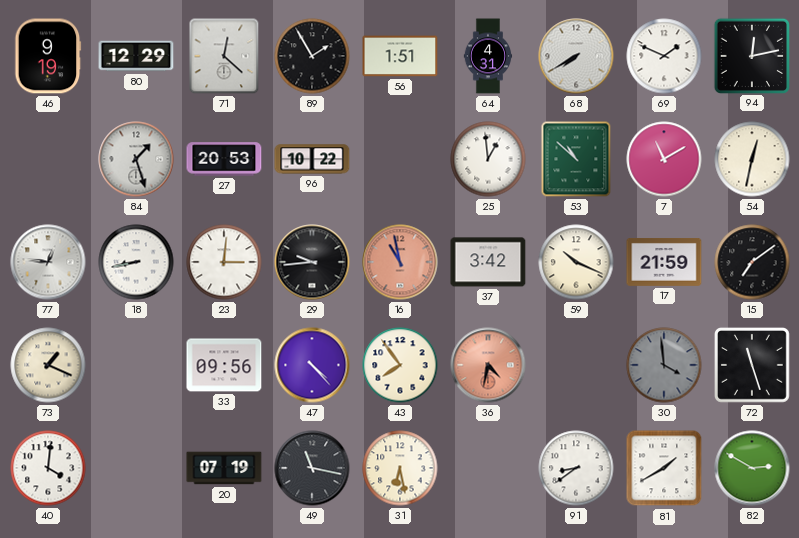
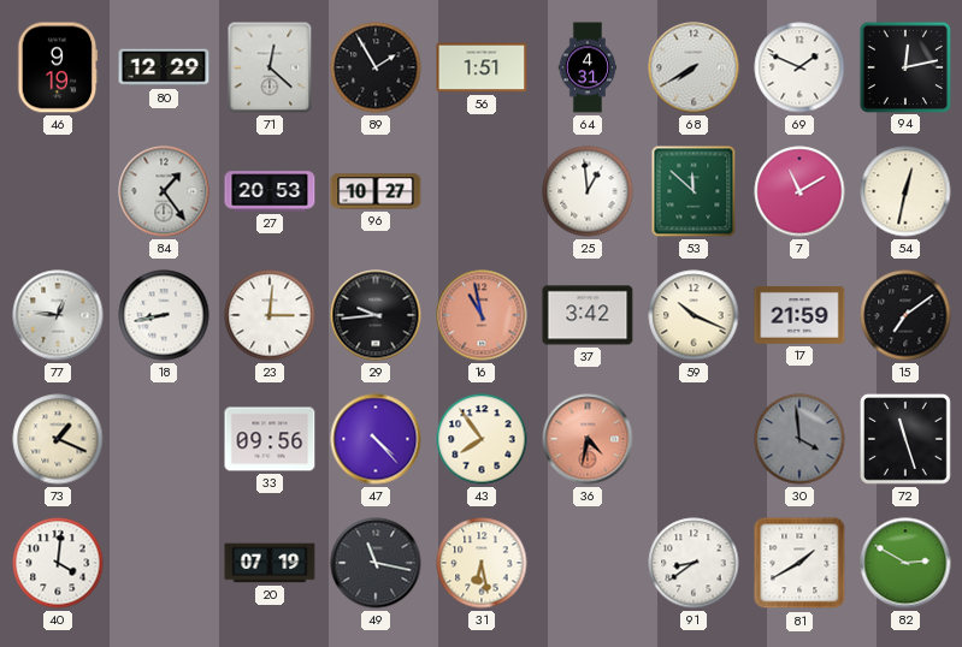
84: 1:27 -> 1:24 (164, 191)
96: 10:22 -> 10:27 (376, 191)
53: 10:52 -> 11:52 (694, 191)
